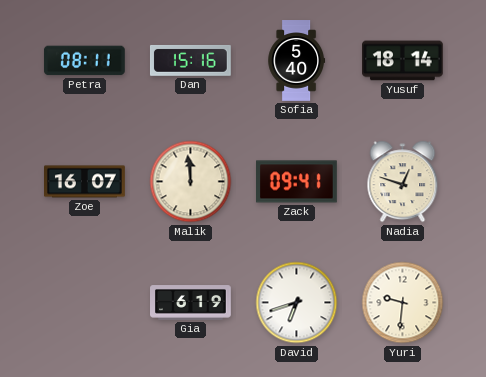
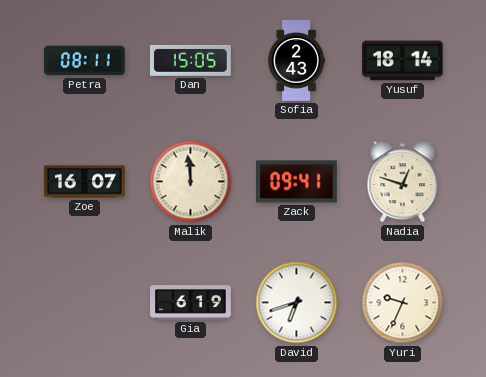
Dan: 15:16 -> 15:05 (191, 60)
Sofia: 5:40 -> 2:43 (297, 61)
Yuri: 9:31 -> 9:34 (403, 303)
